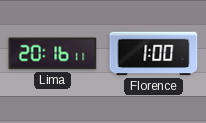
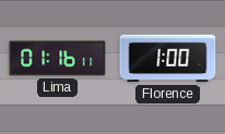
Lima: 20:16 -> 01:16 (58, 59)
